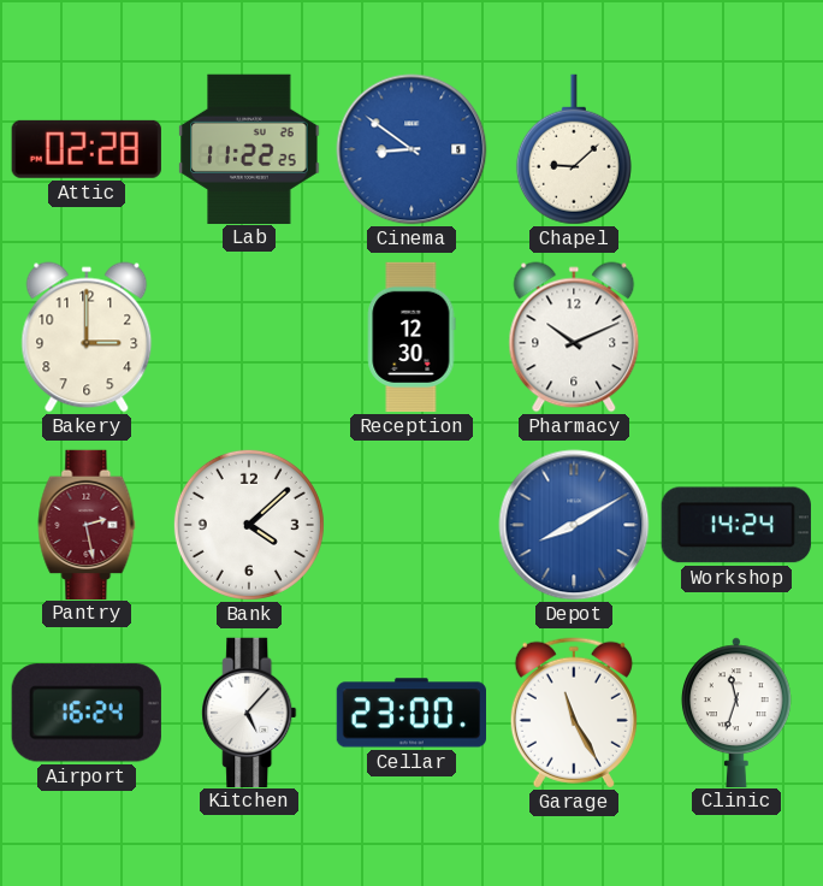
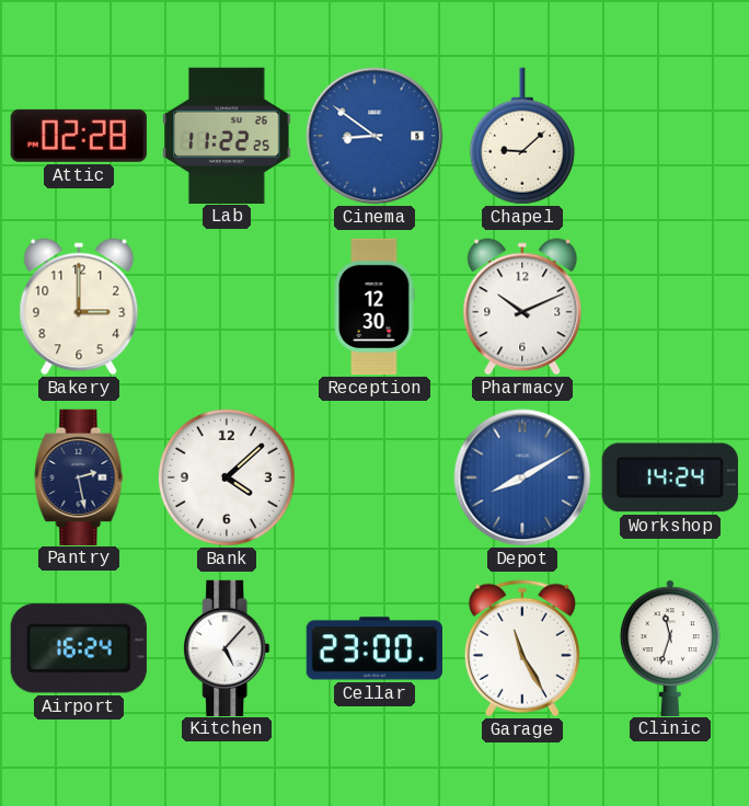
Pantry dial: burgundy -> navy (79, 476)
